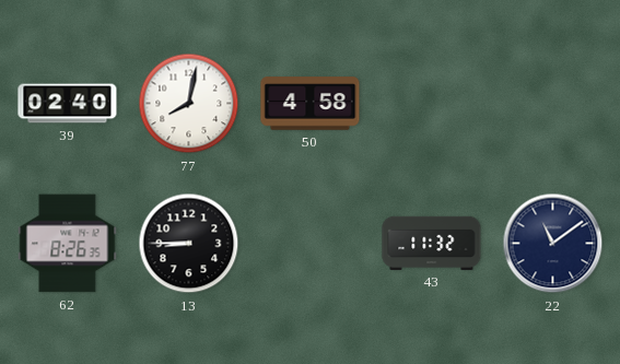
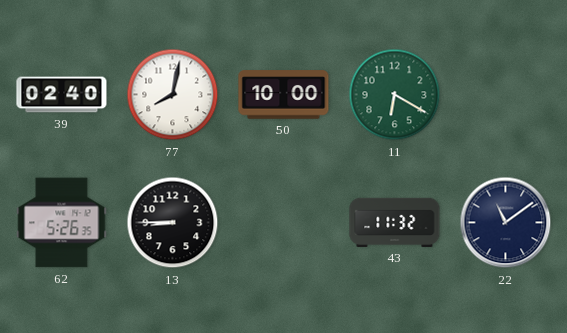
50: 4:58 -> 10:00 (284, 95)
11: none -> 6:20 (395, 95)
62: 8:26 -> 5:26 (62, 223)
